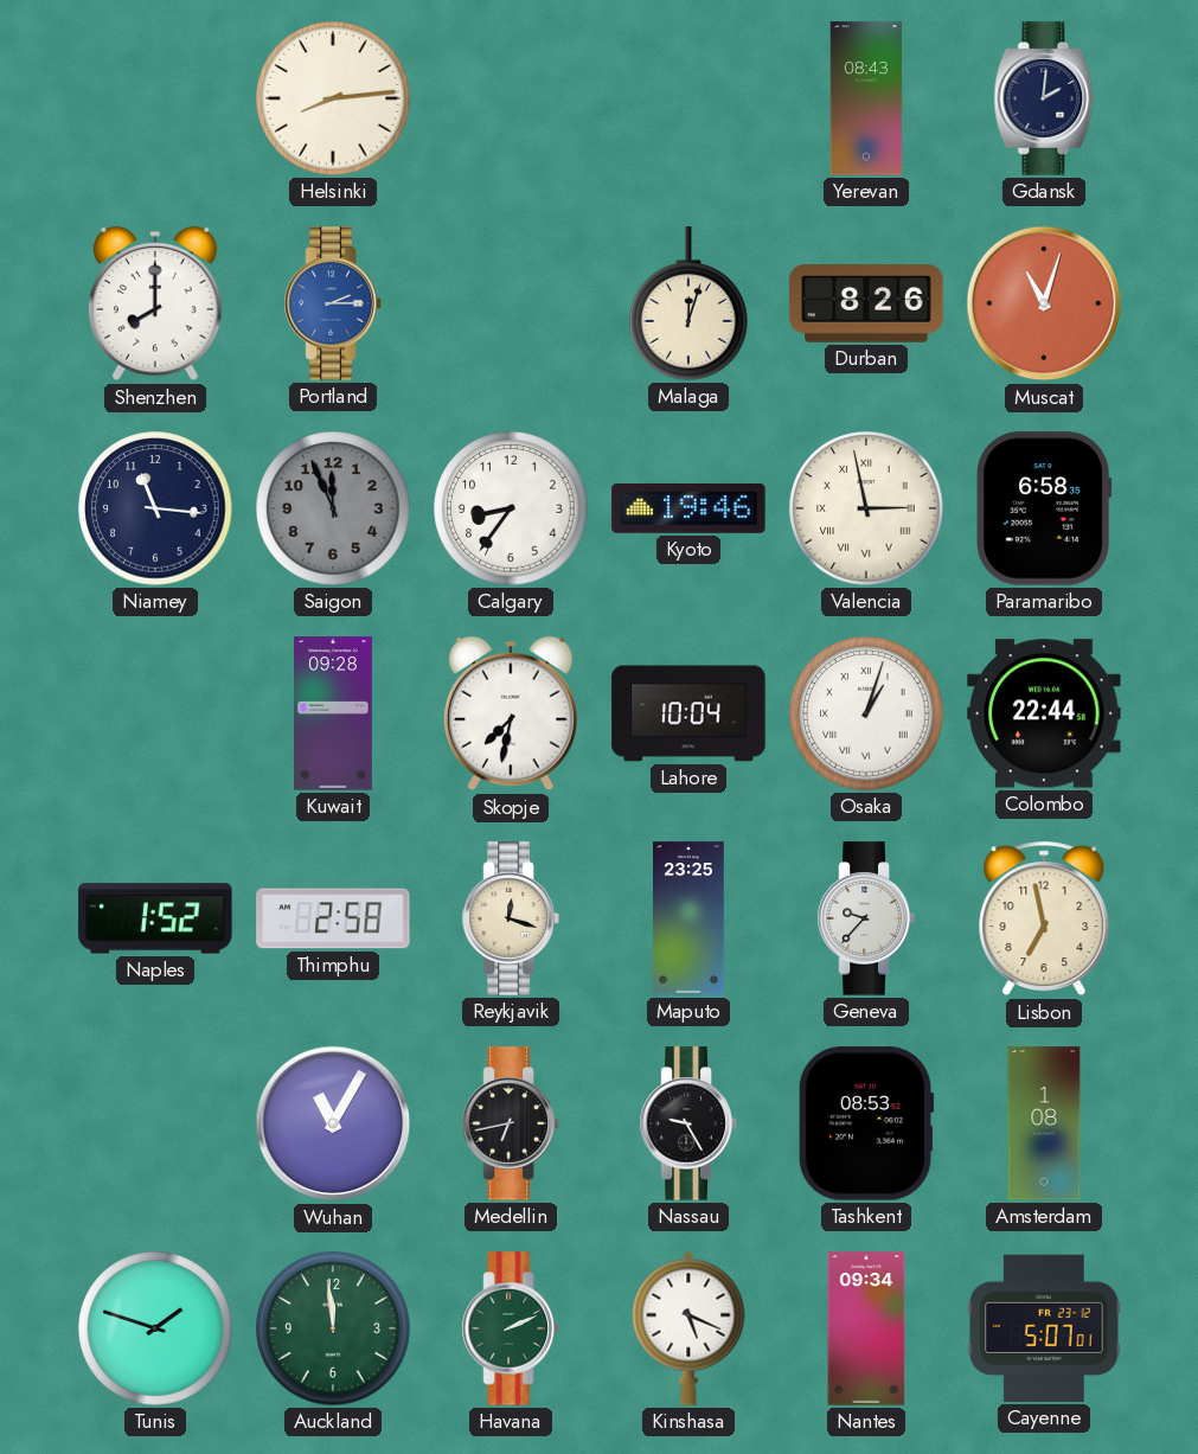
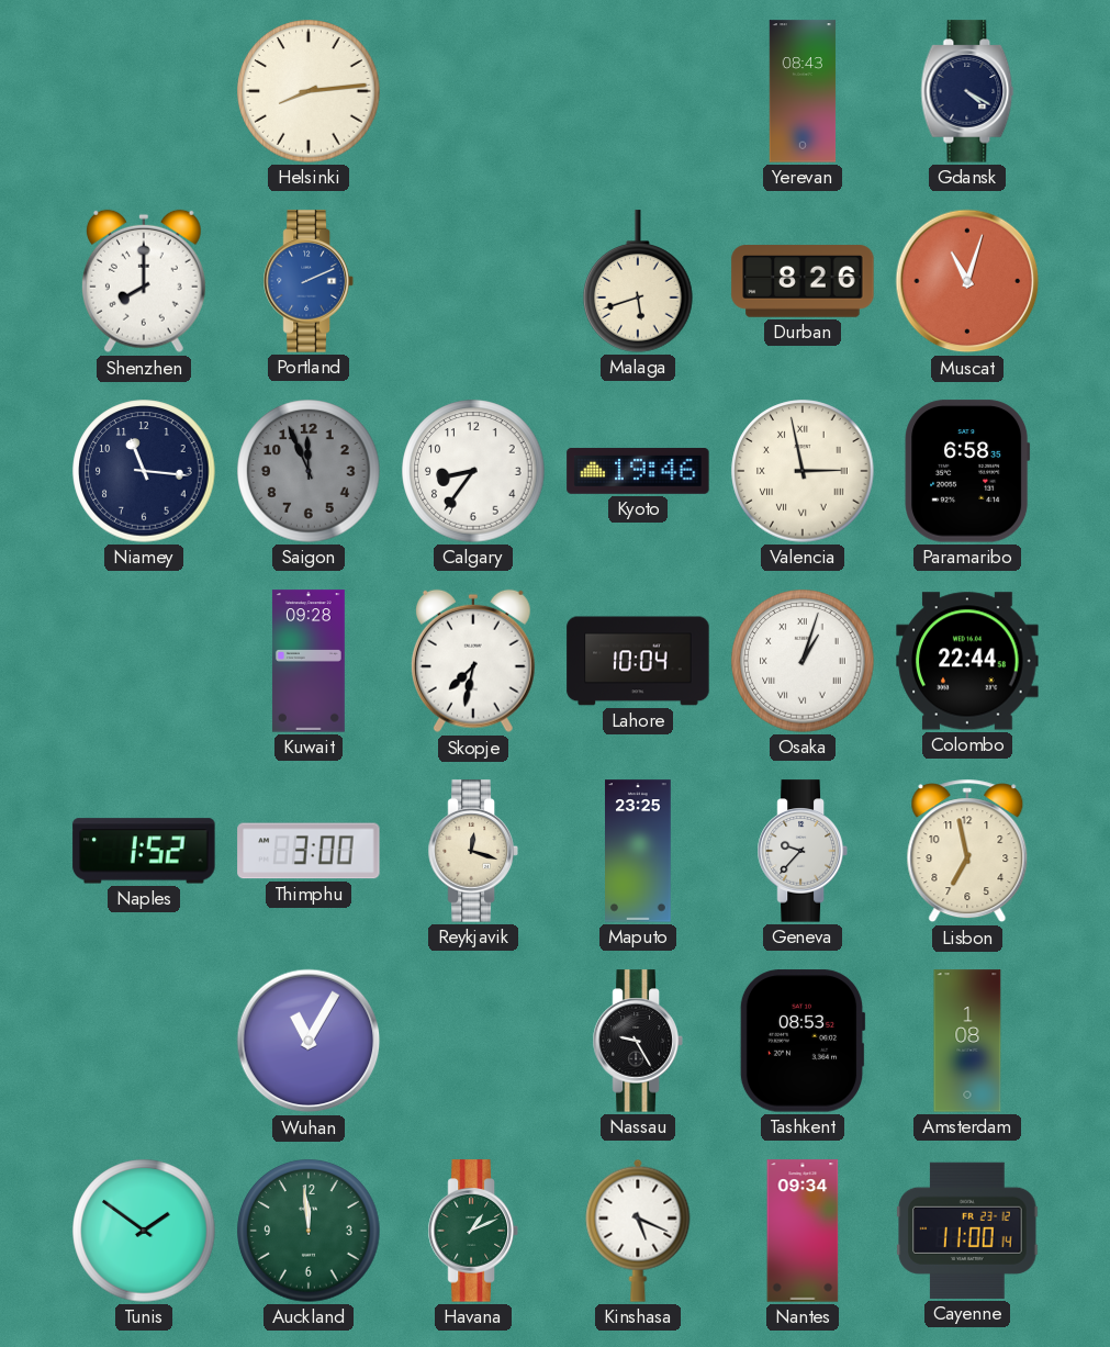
Gdansk: 2:01 -> 4:20 (967, 91)
Portland: 2:15 -> 2:11 (309, 281)
Malaga: 12:03 -> 5:42 (638, 281)
Thimphu: 2:58 -> 3:00 (309, 851)
Medellin: 6:43 -> none (511, 1123)
Tunis: 1:48 -> 1:51 (144, 1231)
Havana: 2:11 -> 1:11 (473, 1231)
Cayenne: 5:07 -> 11:00 (967, 1231)
